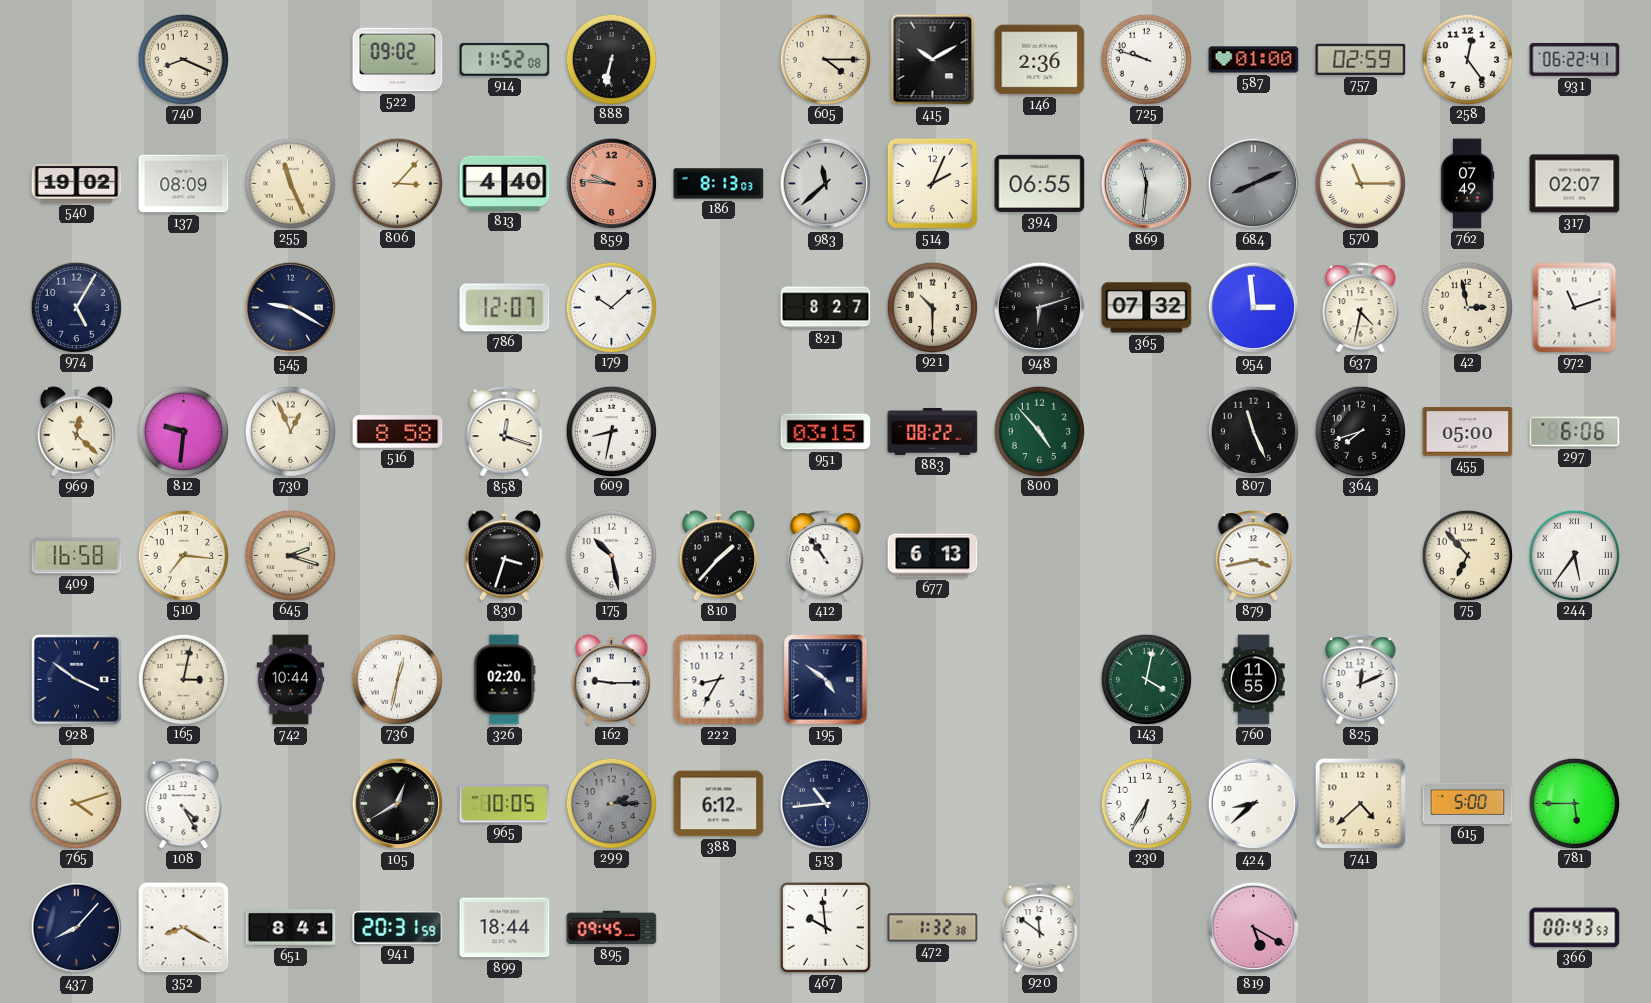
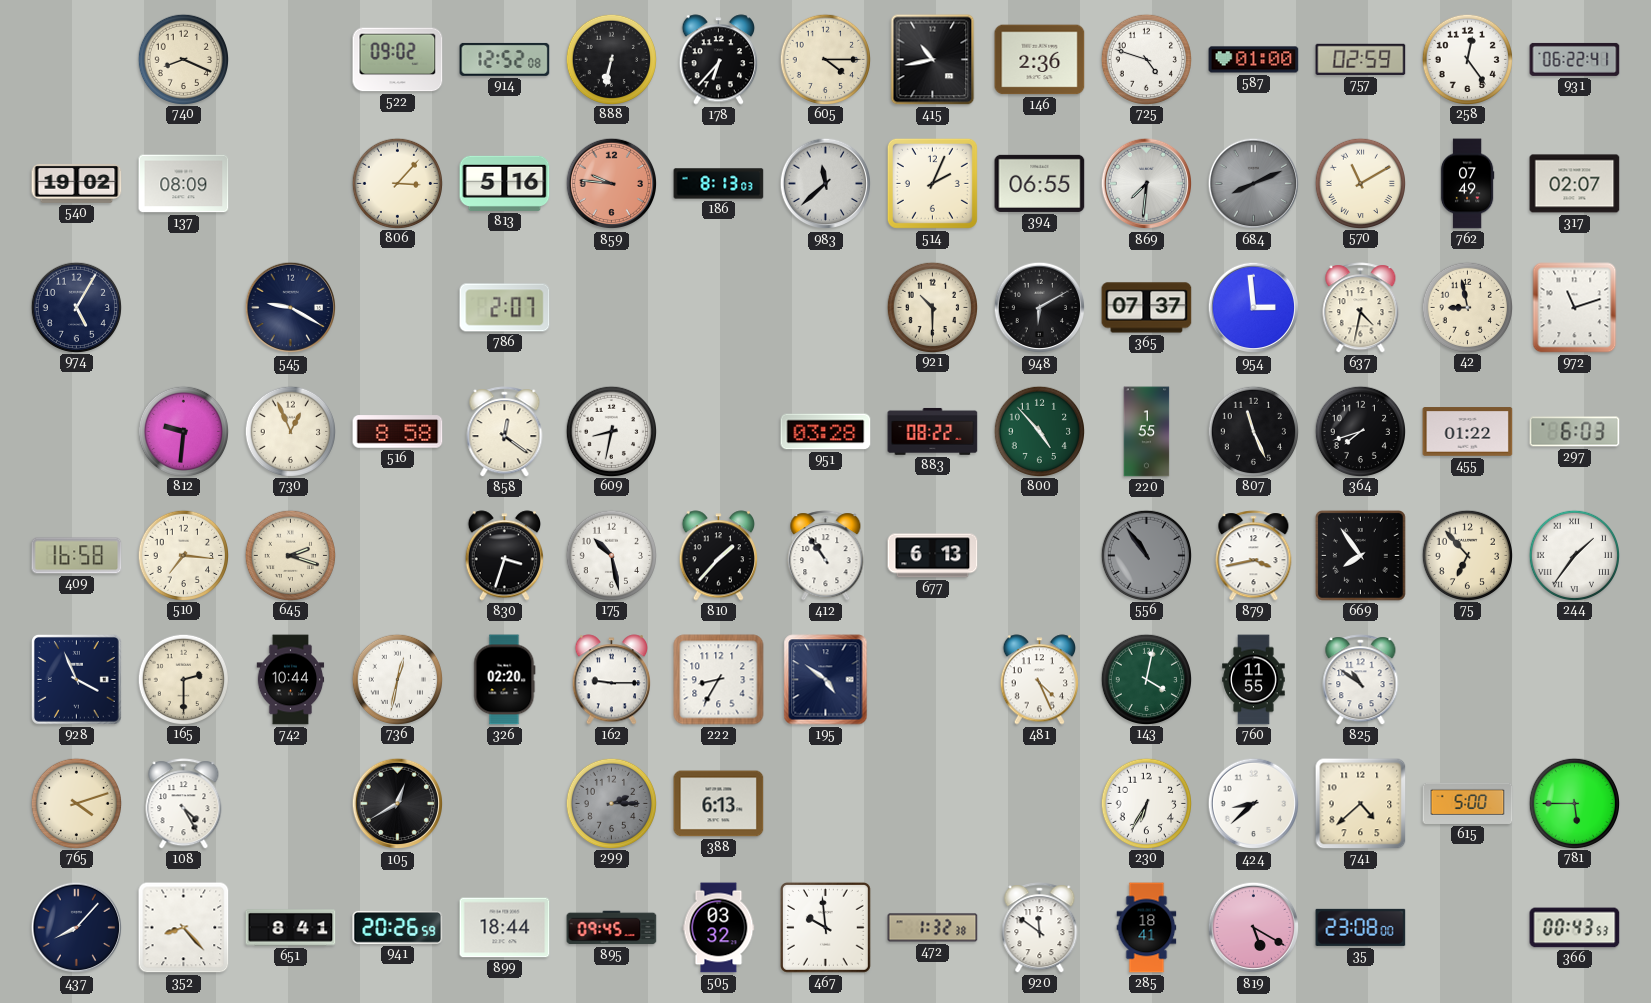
914: 11:52 -> 12:52 (505, 59)
178: none -> 6:37 (719, 60)
415: 10:10 -> 10:43 (933, 60)
725: 9:48 -> 4:48 (1146, 59)
255: 11:26 -> none (290, 183)
813: 4:40 -> 5:16 (505, 183)
869: 11:31 -> 7:31 (1147, 184)
570: 11:15 -> 11:10 (1360, 183)
786: 12:07 -> 2:07 (505, 308)
179: 10:08 -> none (611, 307)
821: 8:27 -> none (826, 308)
948: 6:12 -> 6:10 (1040, 308)
365: 07:32 -> 07:37 (1147, 308)
42: 2:58 -> 8:58 (1467, 307)
969: 12:22 -> none (77, 432)
858: 12:18 -> 12:21 (505, 432)
951: 03:15 -> 03:28 (826, 432)
220: none -> 1:55 (1147, 432)
455: 05:00 -> 01:22 (1468, 432)
297: 6:06 -> 6:03 (1575, 432)
556: none -> 10:54 (1146, 555)
669: none -> 7:54 (1360, 555)
244: 5:36 -> 1:36 (1574, 555)
928: 3:51 -> 3:56 (77, 680)
165: 3:02 -> 2:30 (183, 679)
481: none -> 4:26 (1040, 680)
825: 12:11 -> 10:51 (1361, 680)
965: 10:05 -> none (505, 804)
388: 6:12 -> 6:13 (719, 804)
513: 10:44 -> none (826, 804)
352: 8:20 -> 8:23 (184, 928)
941: 20:31 -> 20:26 (398, 927)
505: none -> 03:32 (719, 928)
285: none -> 18:41 (1147, 928)
35: none -> 23:08 (1361, 927)
